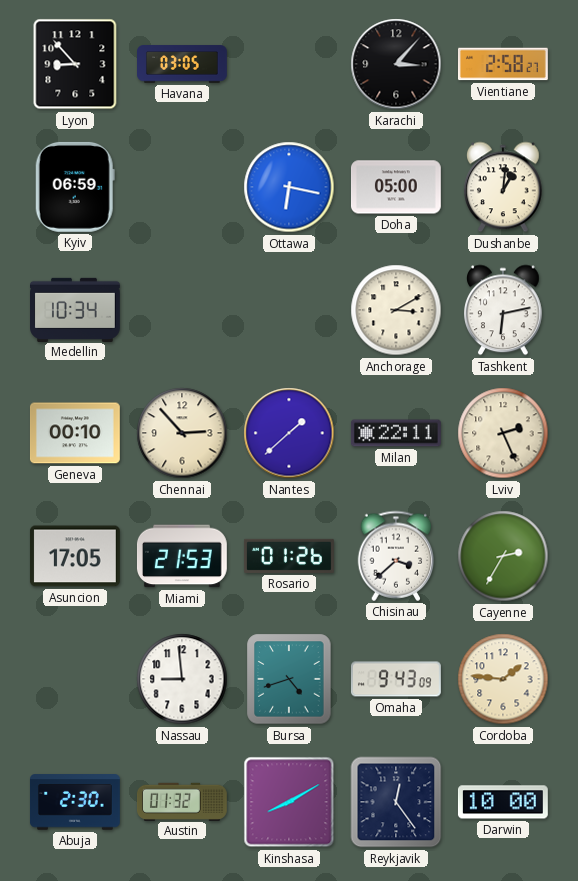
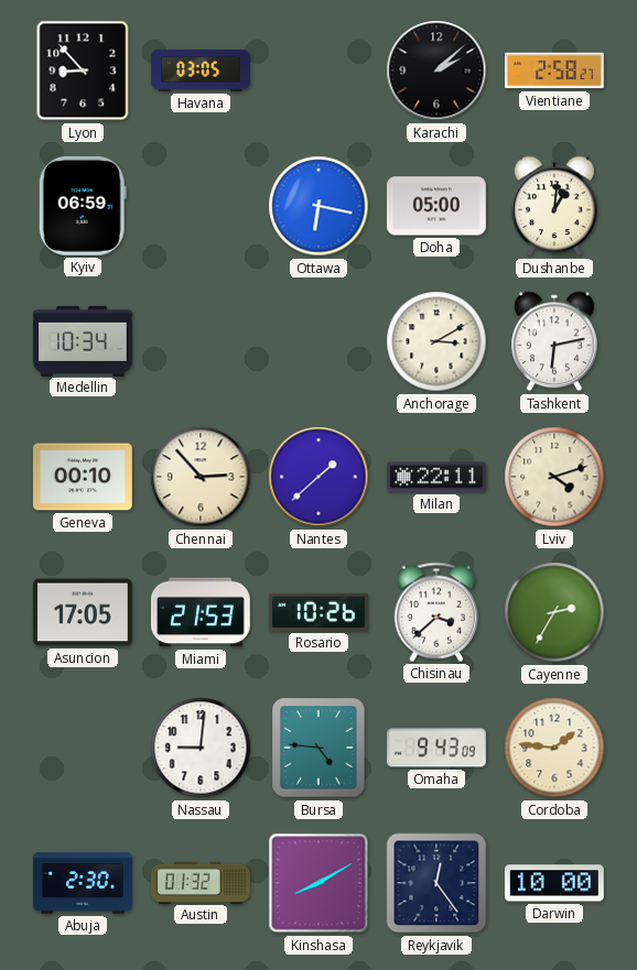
Karachi: 3:07 -> 2:08 (436, 70)
Lviv: 2:26 -> 4:12 (554, 477)
Rosario: 01:26 -> 10:26 (318, 612)
Nassau: 8:59 -> 9:01 (201, 748)
Bursa: 4:42 -> 4:46 (318, 748)
